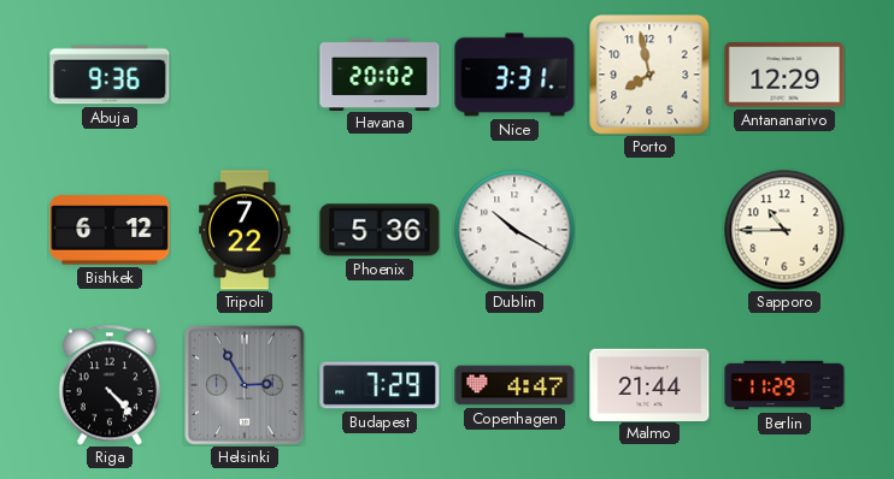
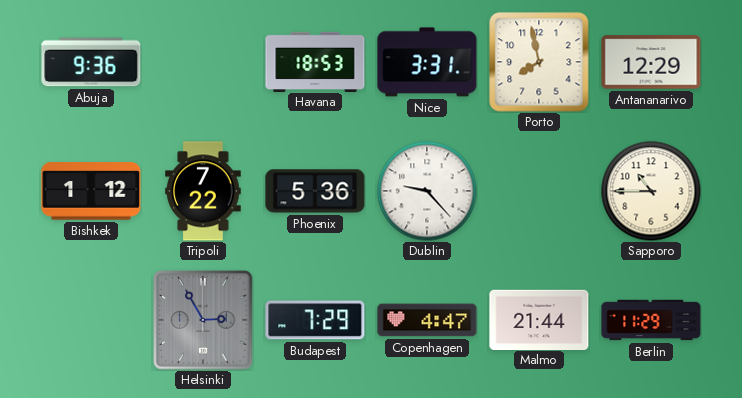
Havana: 20:02 -> 18:53 (315, 61)
Bishkek: 6:12 -> 1:12 (91, 191)
Dublin: 10:20 -> 9:23 (427, 191)
Riga: 4:23 -> none (110, 385)
